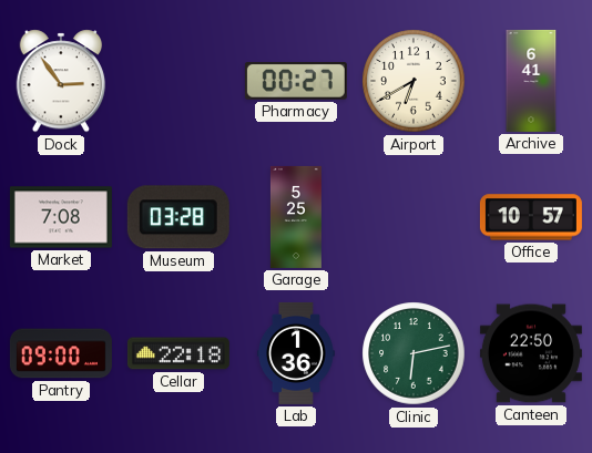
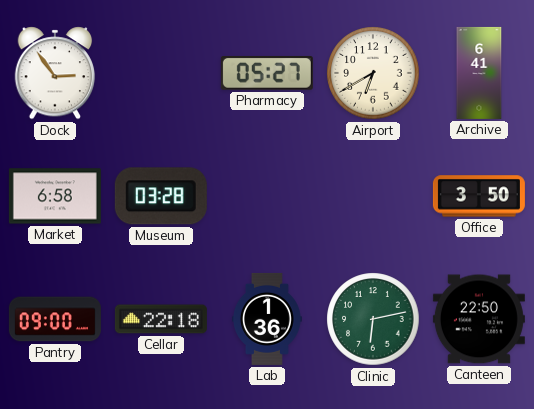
Pharmacy: 00:27 -> 05:27 (267, 74)
Market: 7:08 -> 6:58 (55, 196)
Garage: 5:25 -> none (296, 217)
Office: 10:57 -> 3:50 (479, 196)
